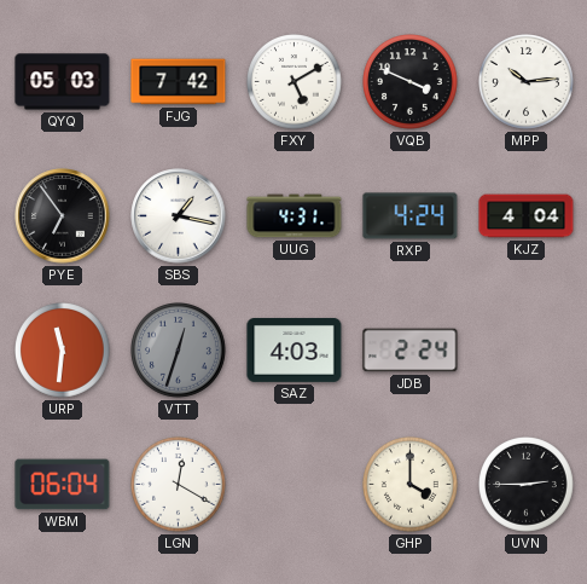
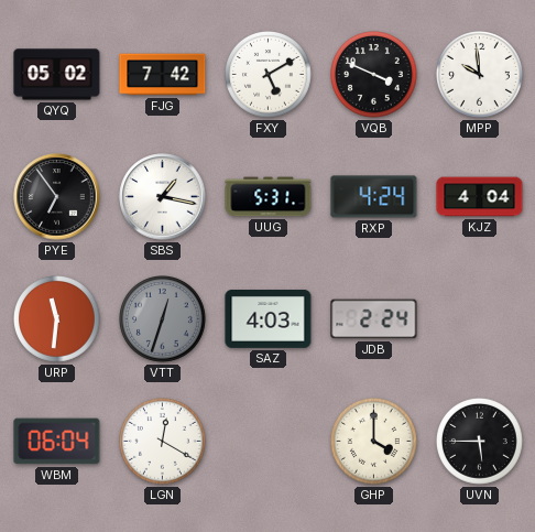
QYQ: 05:03 -> 05:02 (57, 75)
MPP: 10:14 -> 9:59 (480, 75)
UUG: 4:31 -> 5:31 (269, 197)
UVN: 2:45 -> 5:45 (480, 442)
